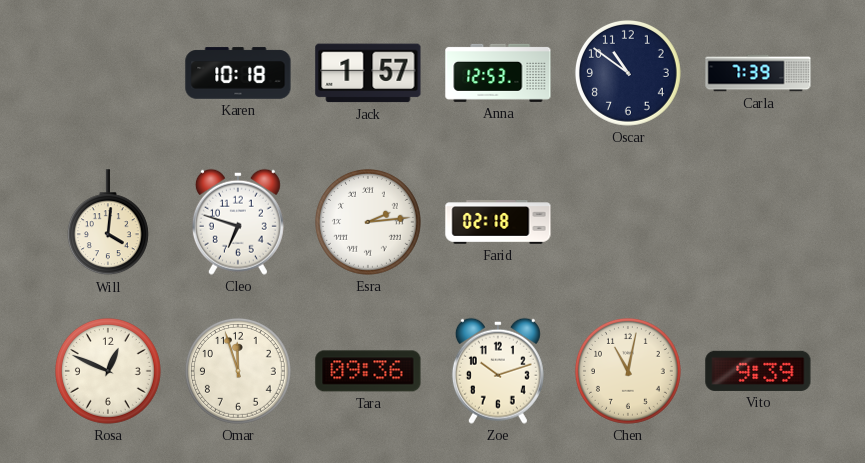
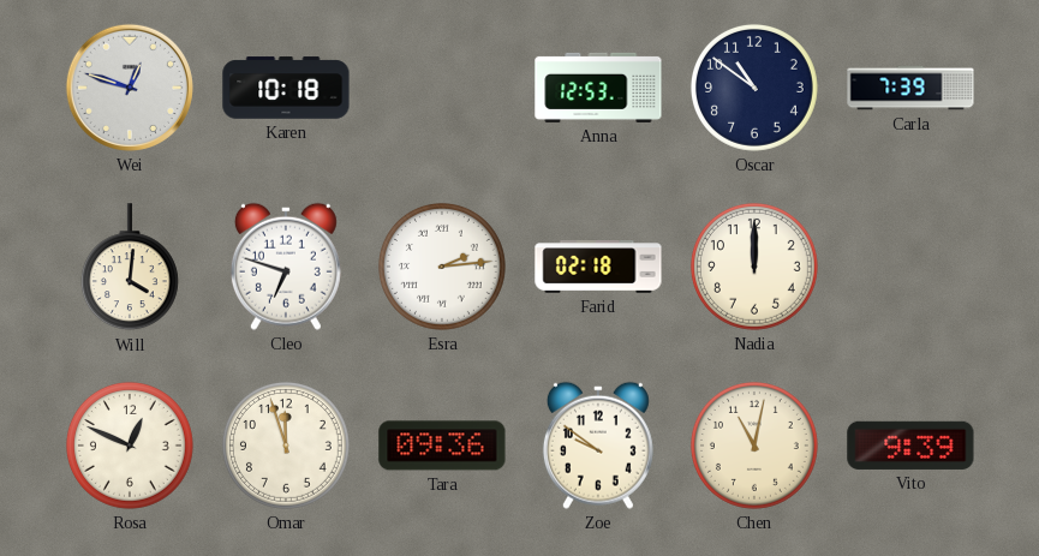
Wei: none -> 12:48 (130, 88)
Jack: 1:57 -> none (368, 73)
Nadia: none -> 12:00 (754, 267)
Zoe: 10:12 -> 9:51 (598, 446)
